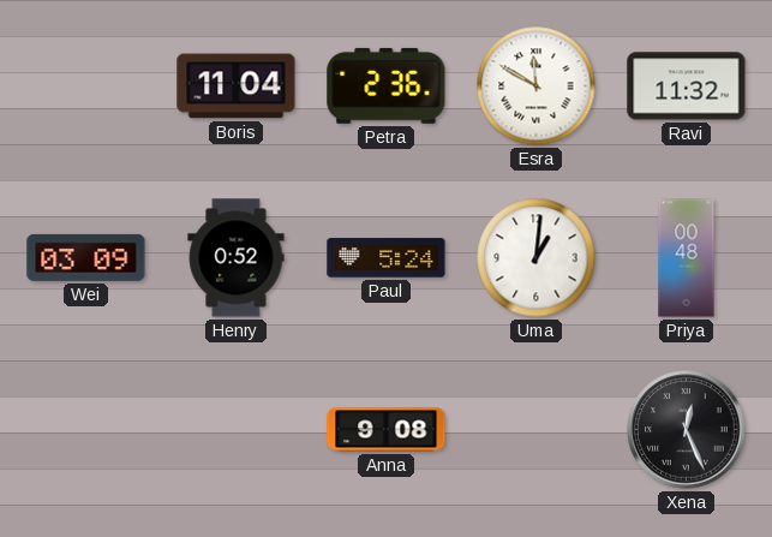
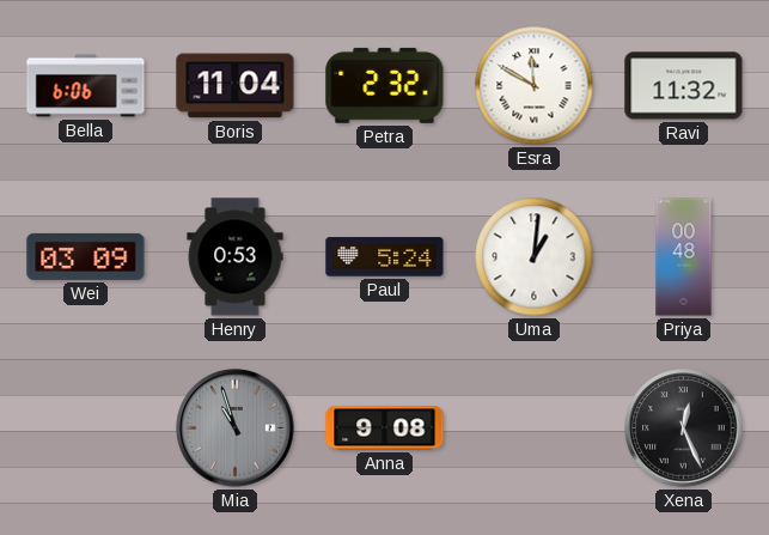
Bella: none -> 6:06 (86, 86)
Petra: 2:36 -> 2:32 (385, 85)
Henry: 0:52 -> 0:53 (236, 257)
Mia: none -> 10:57 (236, 428)
